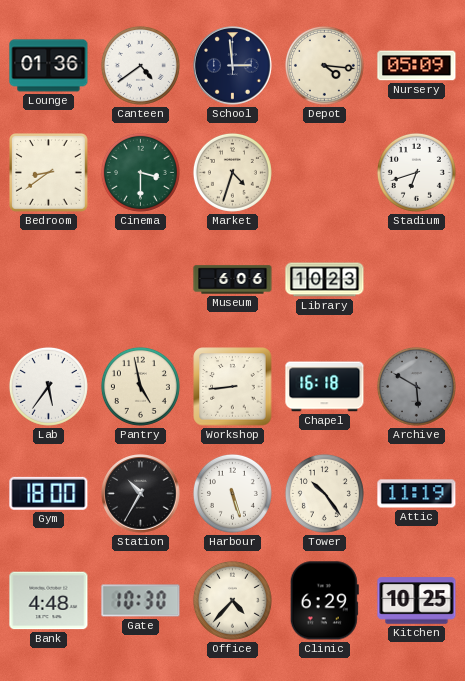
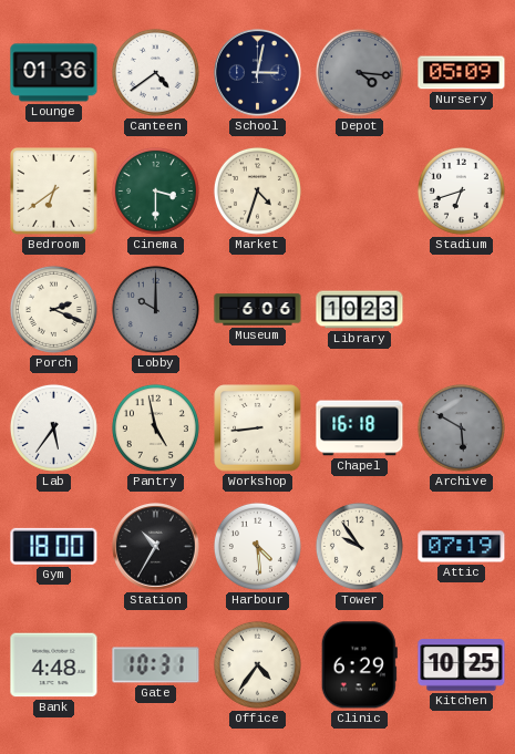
School: 2:59 -> 3:02 (258, 73)
Depot dial: cream -> grey (359, 72)
Bedroom: 8:39 -> 6:39 (54, 192)
Porch: none -> 2:19 (53, 309)
Lobby: none -> 10:00 (155, 309)
Harbour: 5:27 -> 4:29 (257, 546)
Tower: 10:24 -> 9:54 (359, 546)
Attic: 11:19 -> 07:19 (462, 547)
Gate: 10:30 -> 10:31 (156, 665)
Office: 4:37 -> 4:36 (257, 664)
